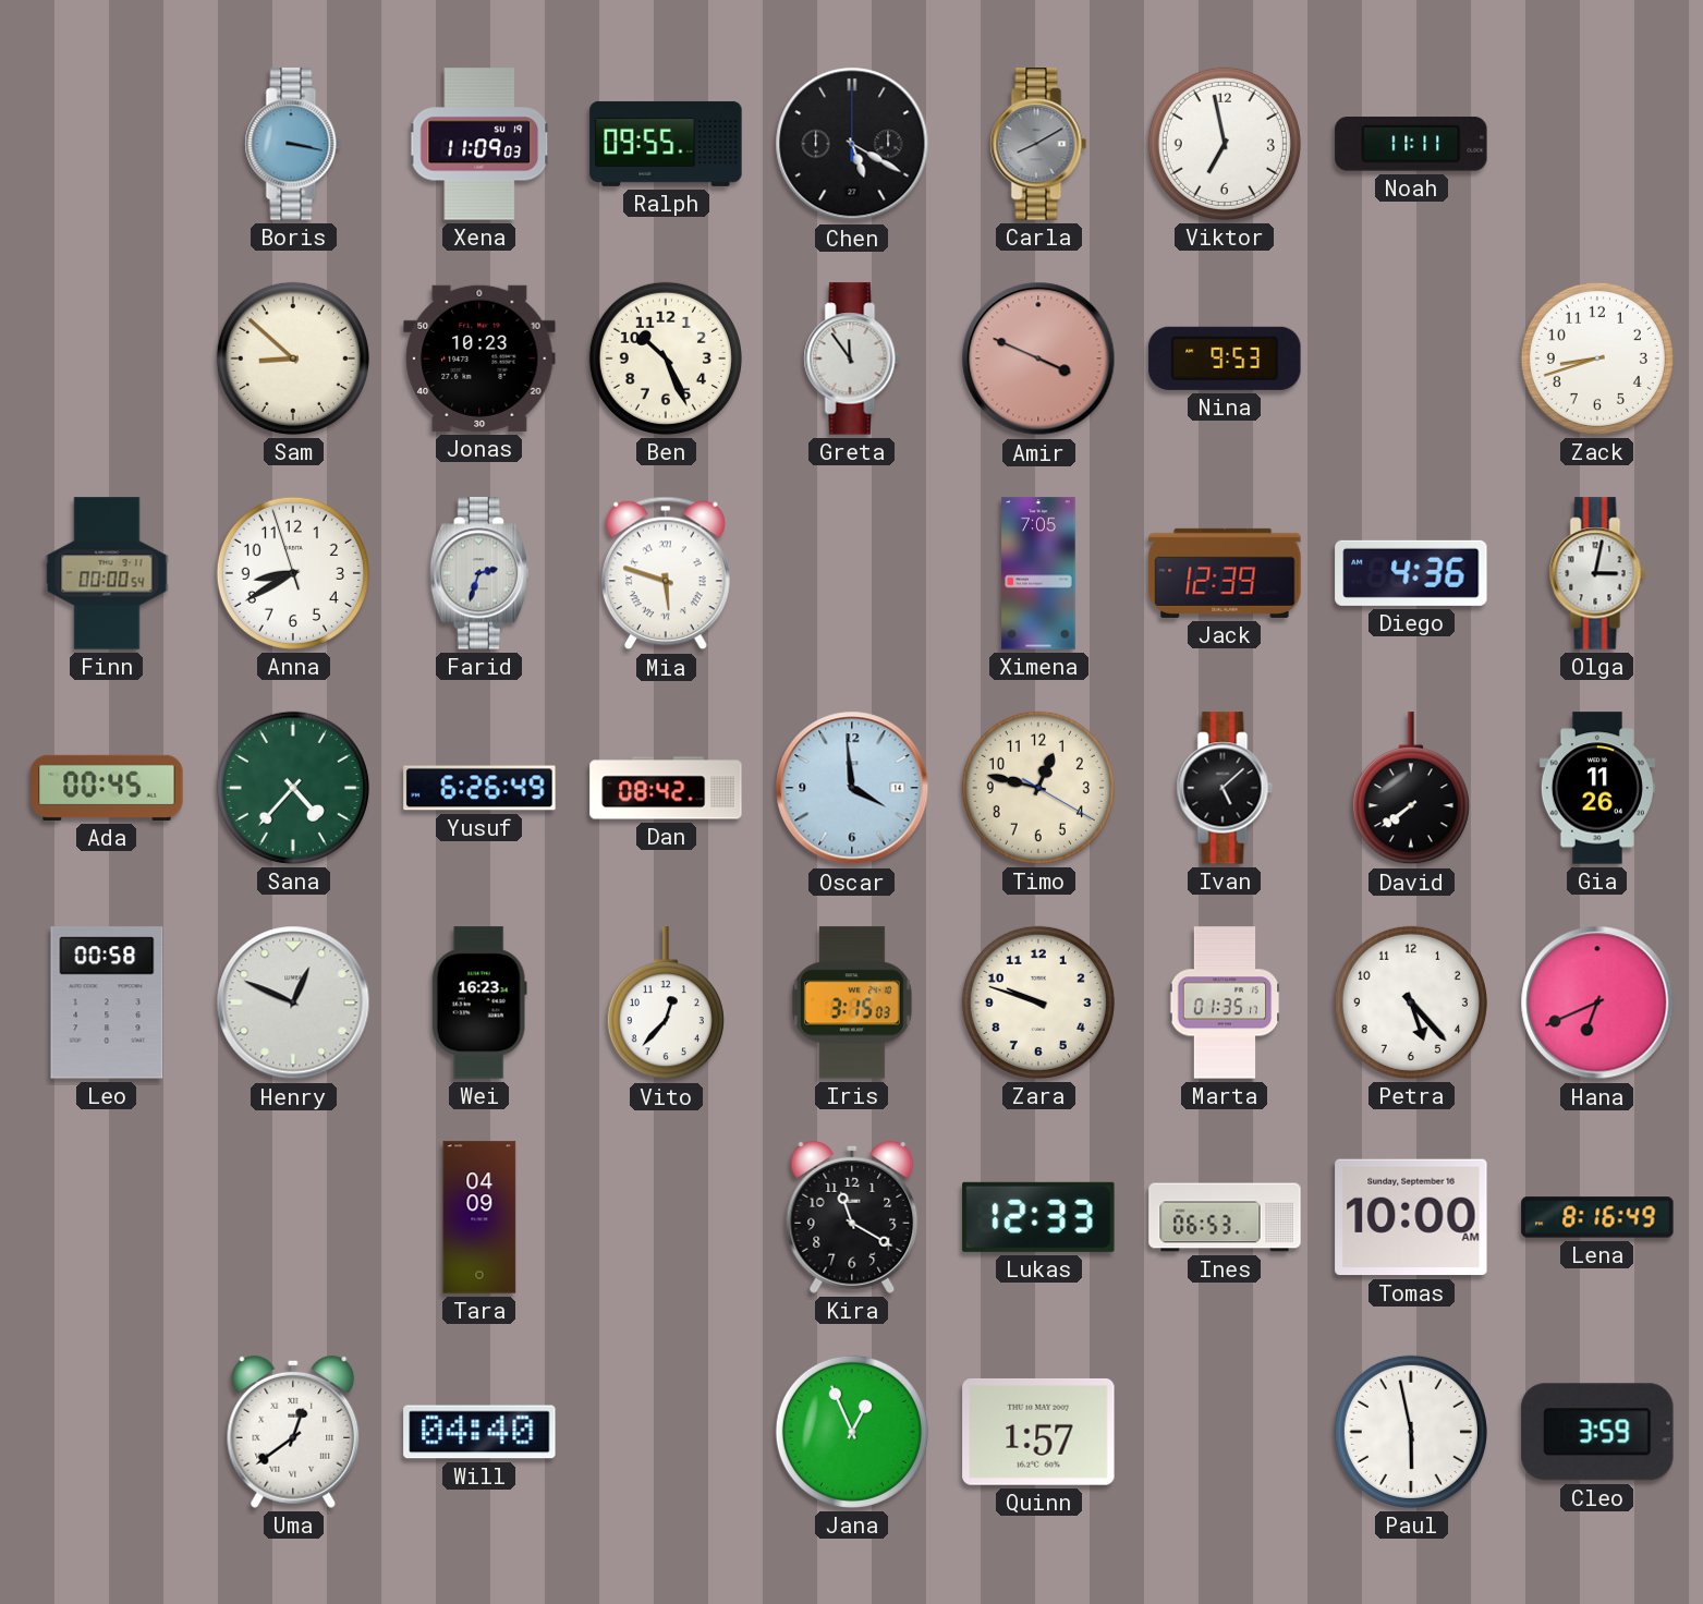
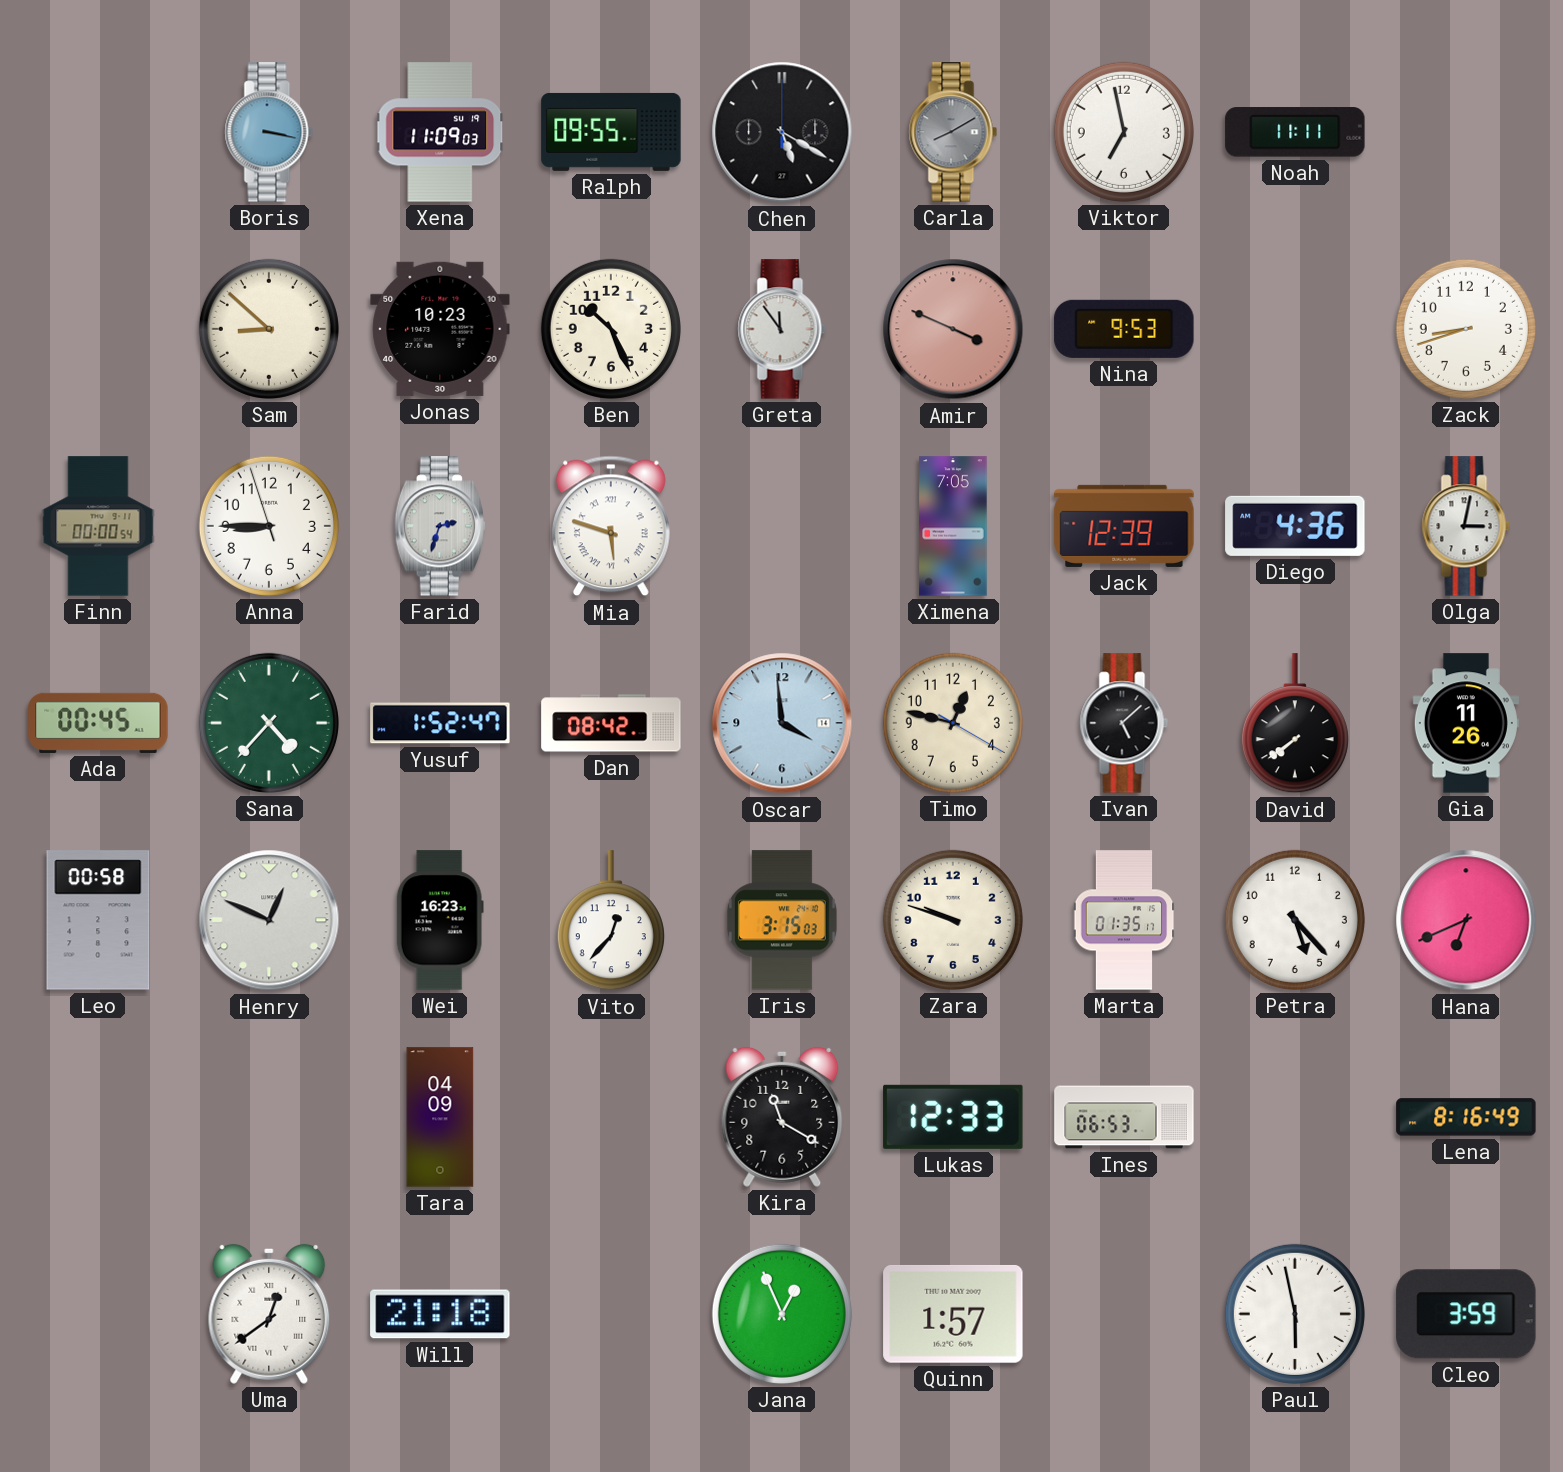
Anna: 8:39 -> 8:44 (269, 526)
Yusuf: 6:26 -> 1:52 (440, 723)
Tomas: 10:00 -> none (1411, 1217)
Will: 04:40 -> 21:18 (440, 1314)
